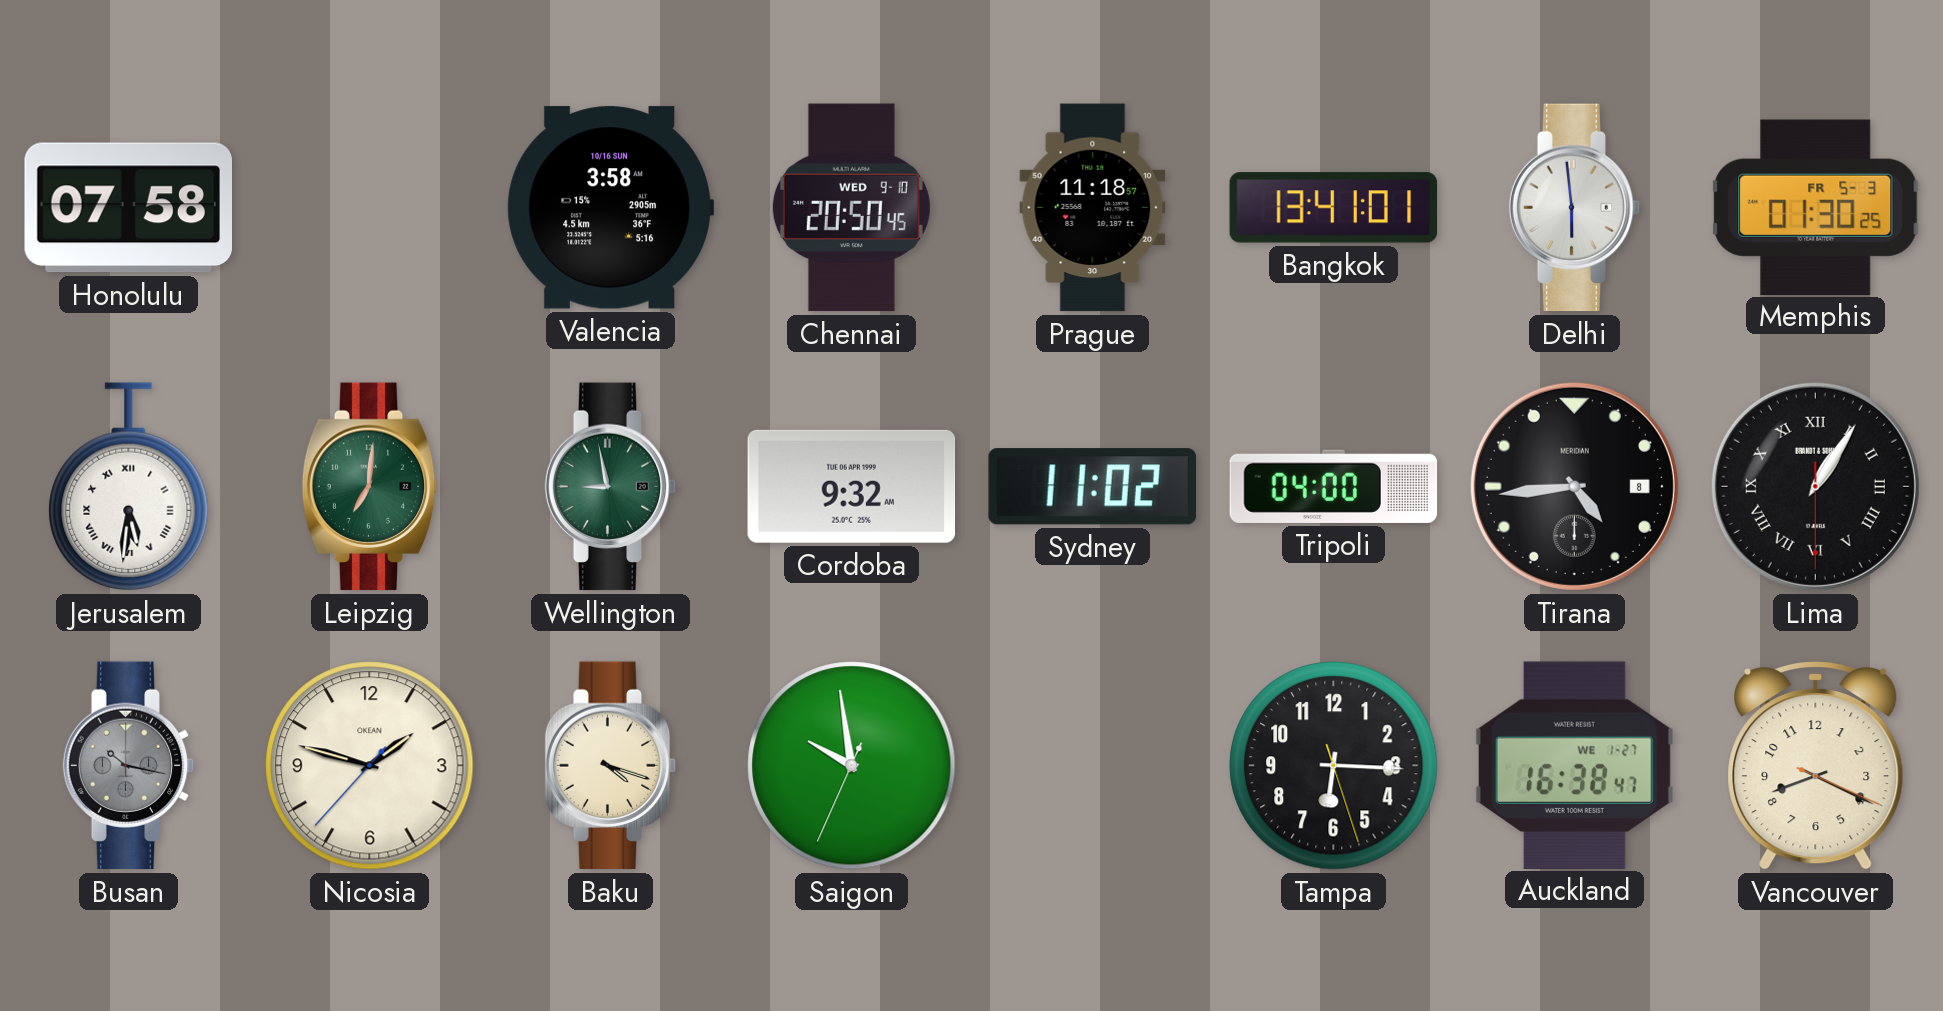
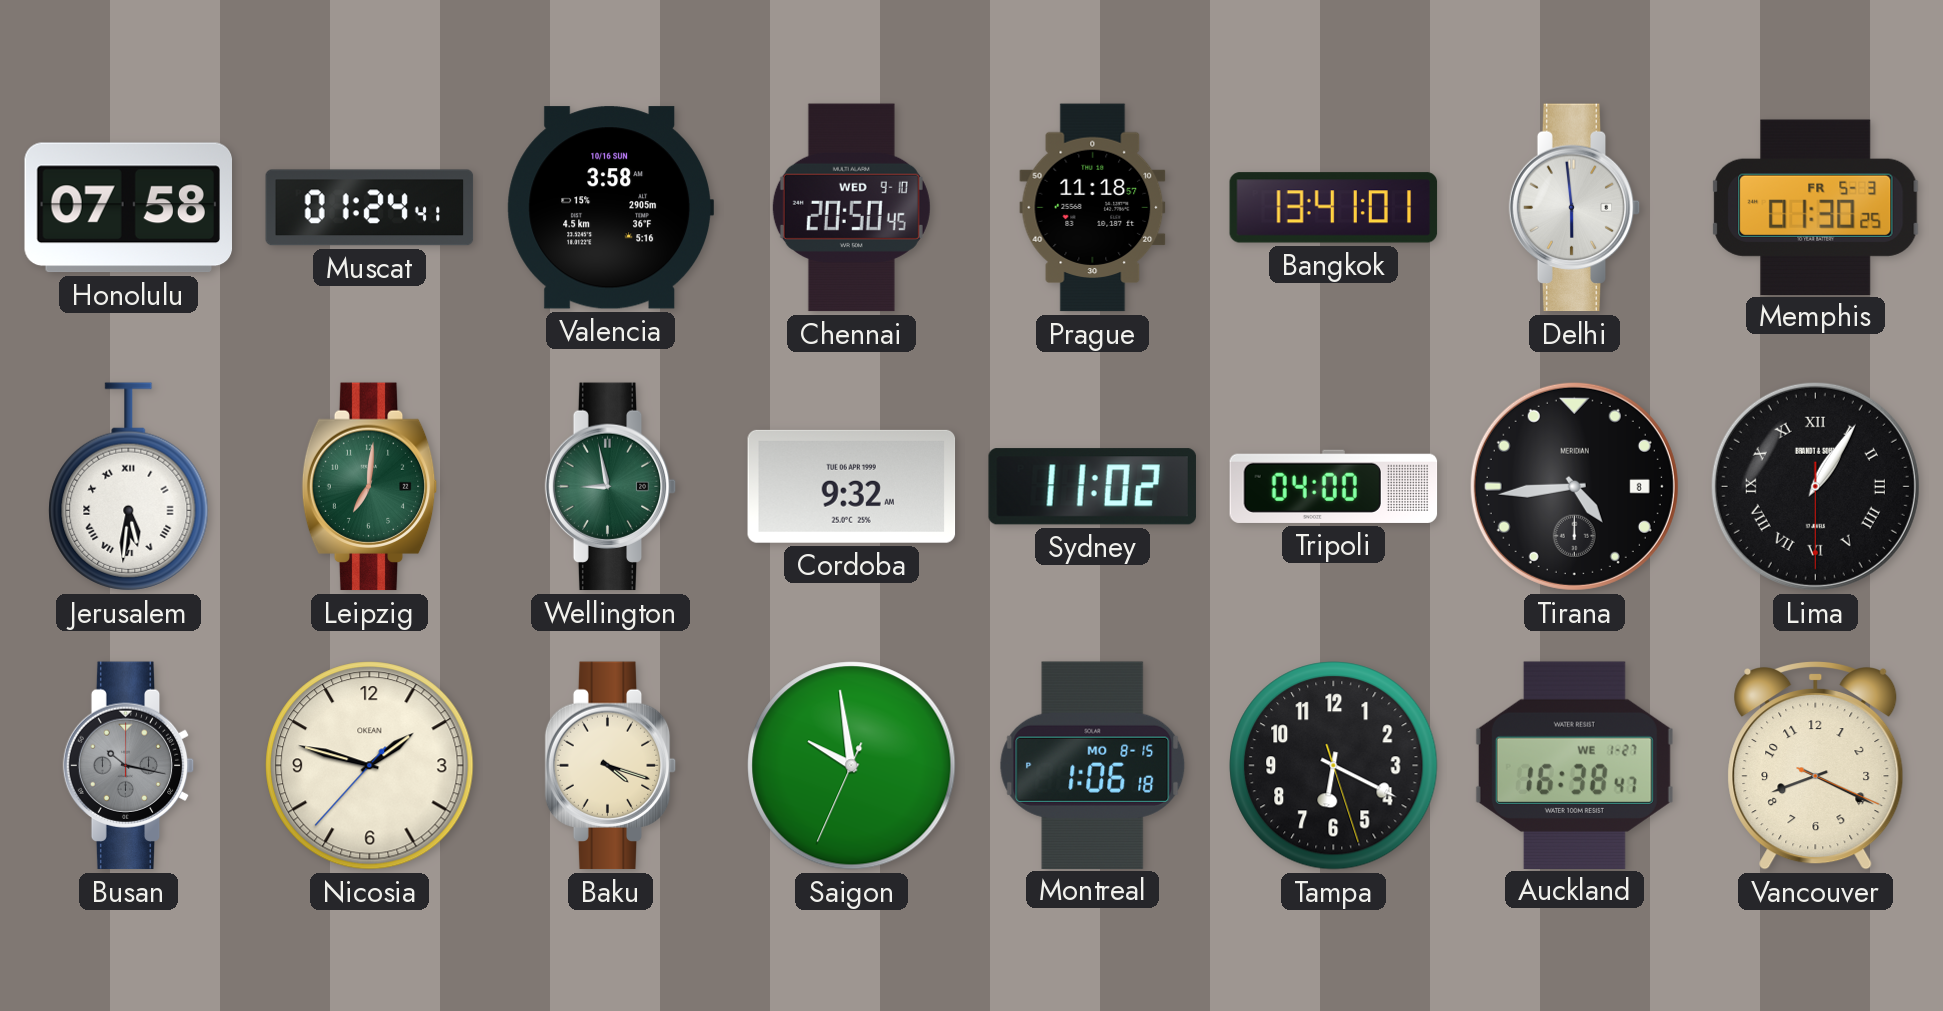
Muscat: none -> 01:24 (370, 208)
Montreal: none -> 1:06 (1093, 765)
Tampa: 6:15 -> 6:19 (1334, 766)
